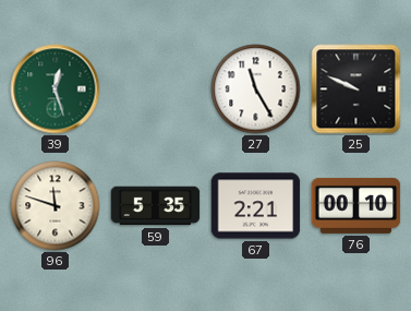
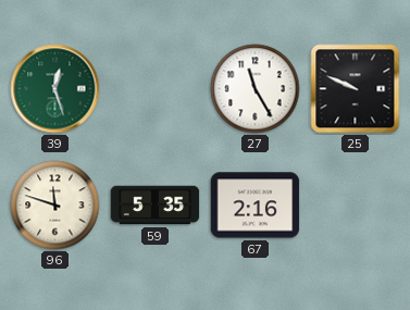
67: 2:21 -> 2:16 (256, 206)
76: 00:10 -> none (356, 205)
